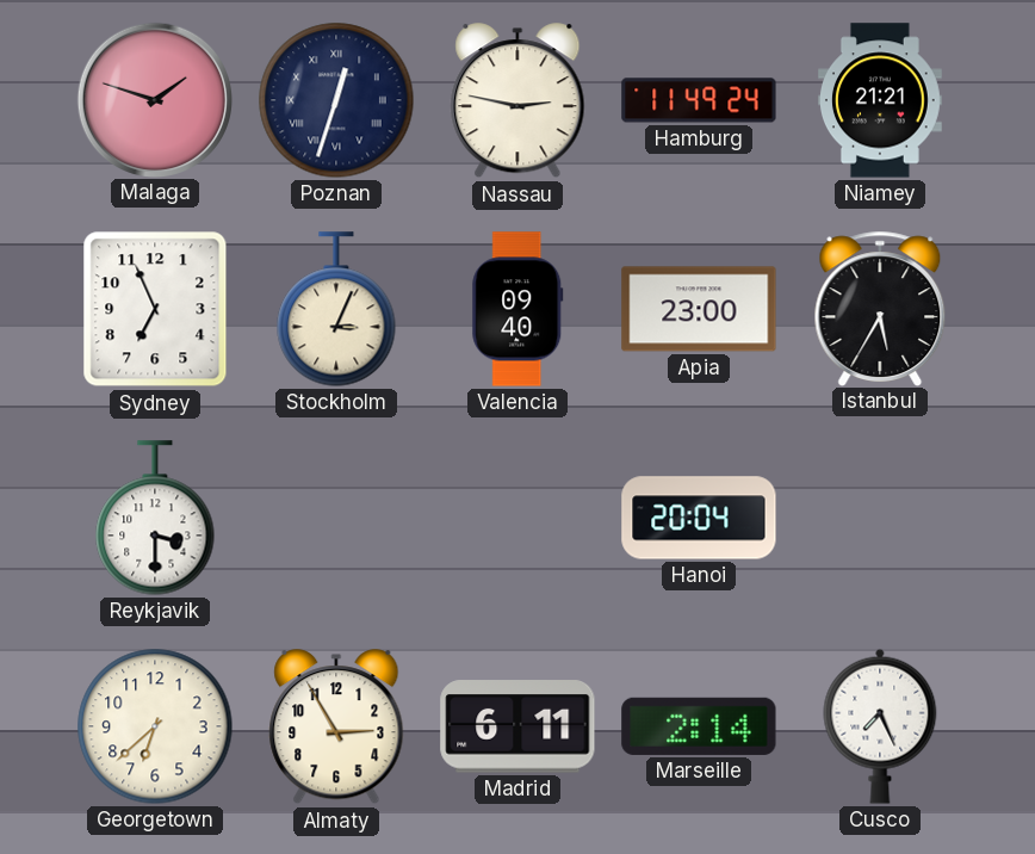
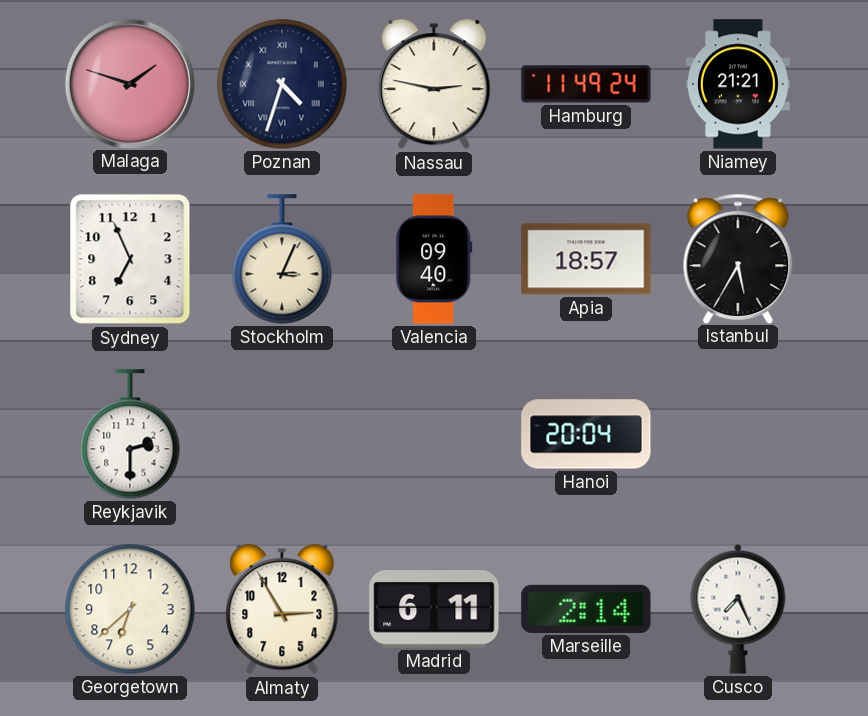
Poznan: 12:33 -> 4:33 (282, 84)
Apia: 23:00 -> 18:57 (586, 259)
Reykjavik: 3:30 -> 2:30 (130, 434)
